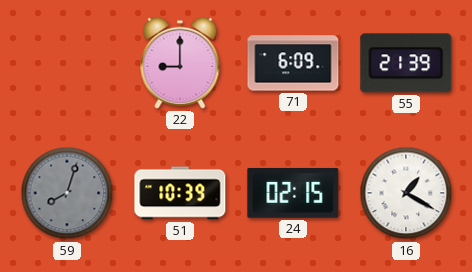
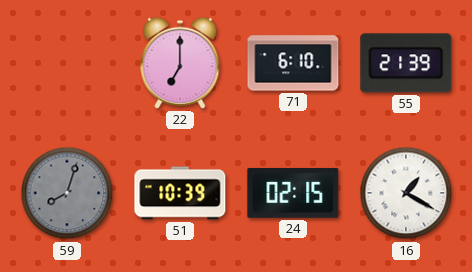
22: 9:00 -> 7:00 (180, 63)
71: 6:09 -> 6:10 (293, 63)
